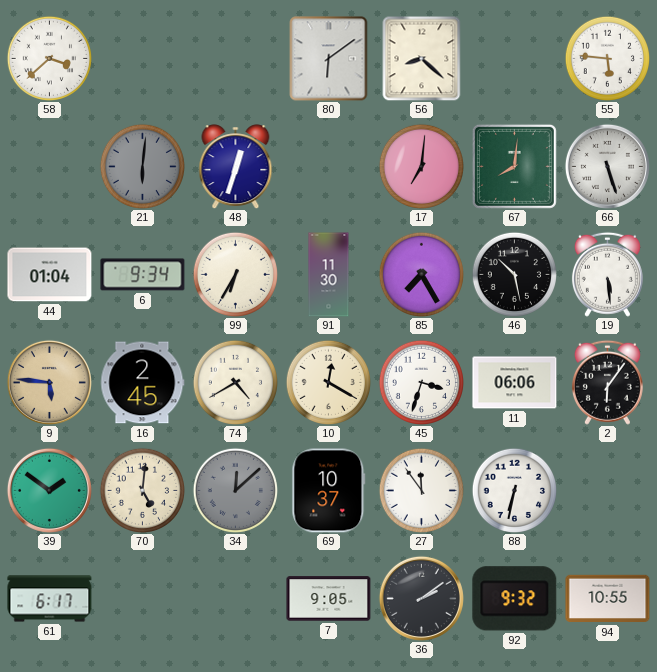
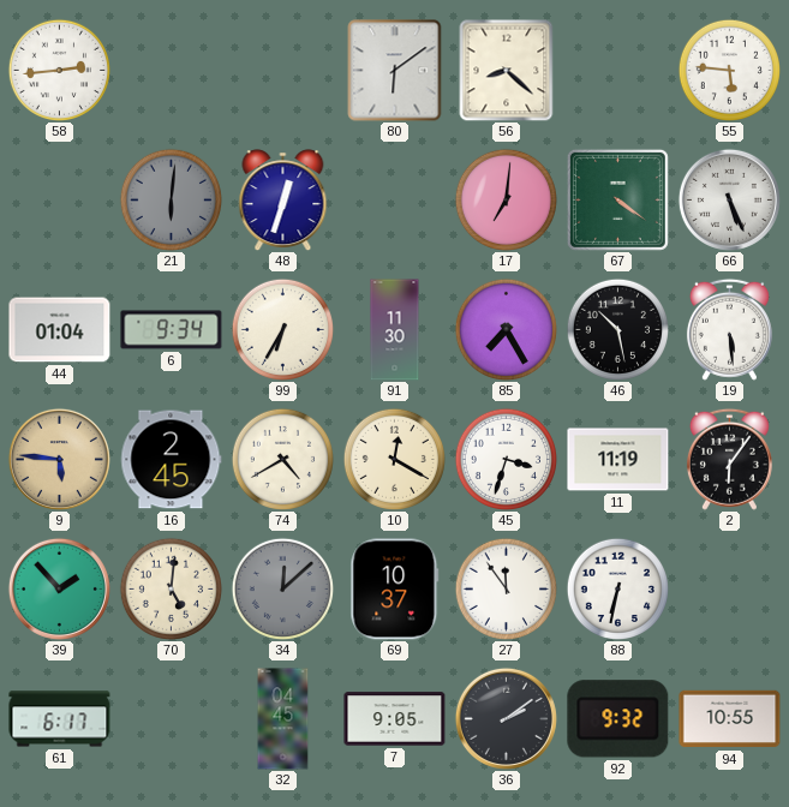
58: 3:38 -> 2:44 (59, 70)
67: 8:01 -> 4:21 (617, 199)
66: 5:27 -> 5:26 (729, 199)
11: 06:06 -> 11:19 (618, 460)
39: 1:51 -> 1:53 (59, 588)
32: none -> 04:45 (283, 719)
